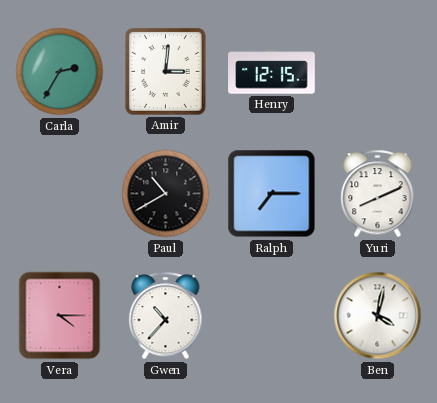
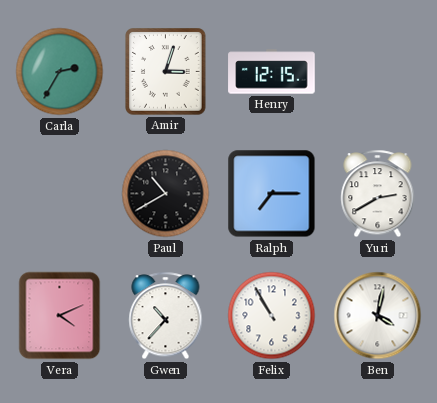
Amir: 3:01 -> 3:03 (166, 72)
Yuri: 8:11 -> 2:40 (378, 194)
Vera: 4:15 -> 4:11 (60, 316)
Felix: none -> 10:55 (272, 316)
